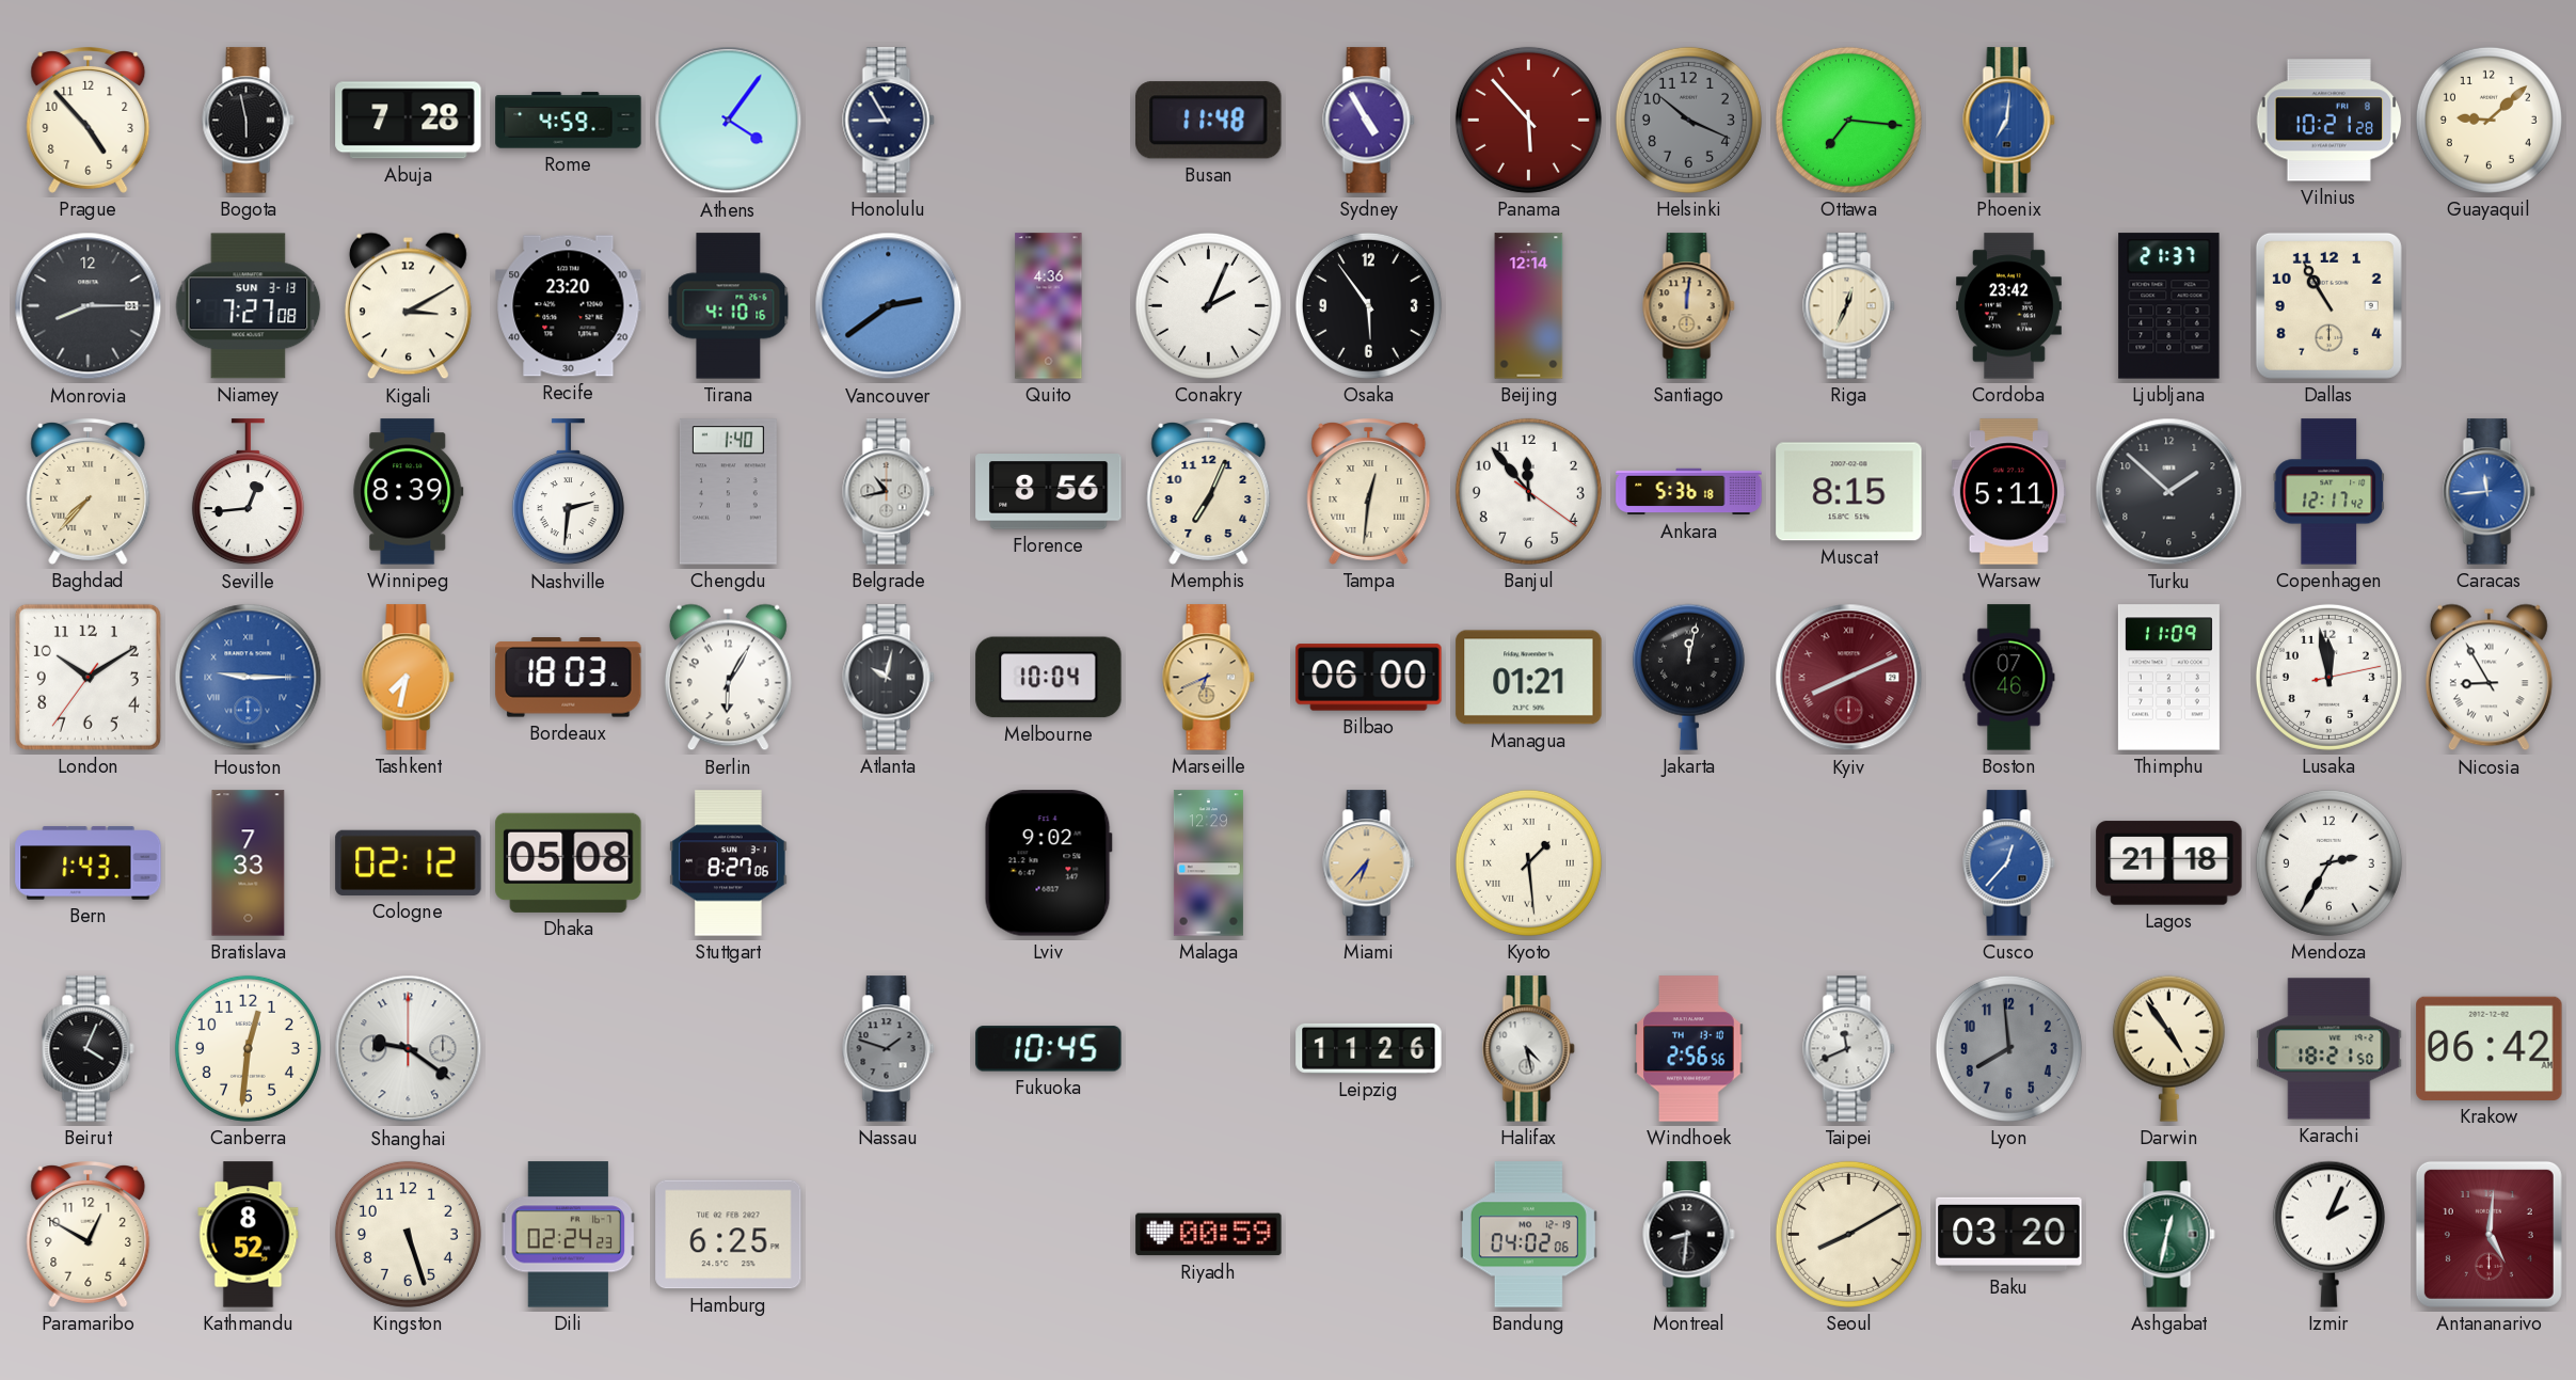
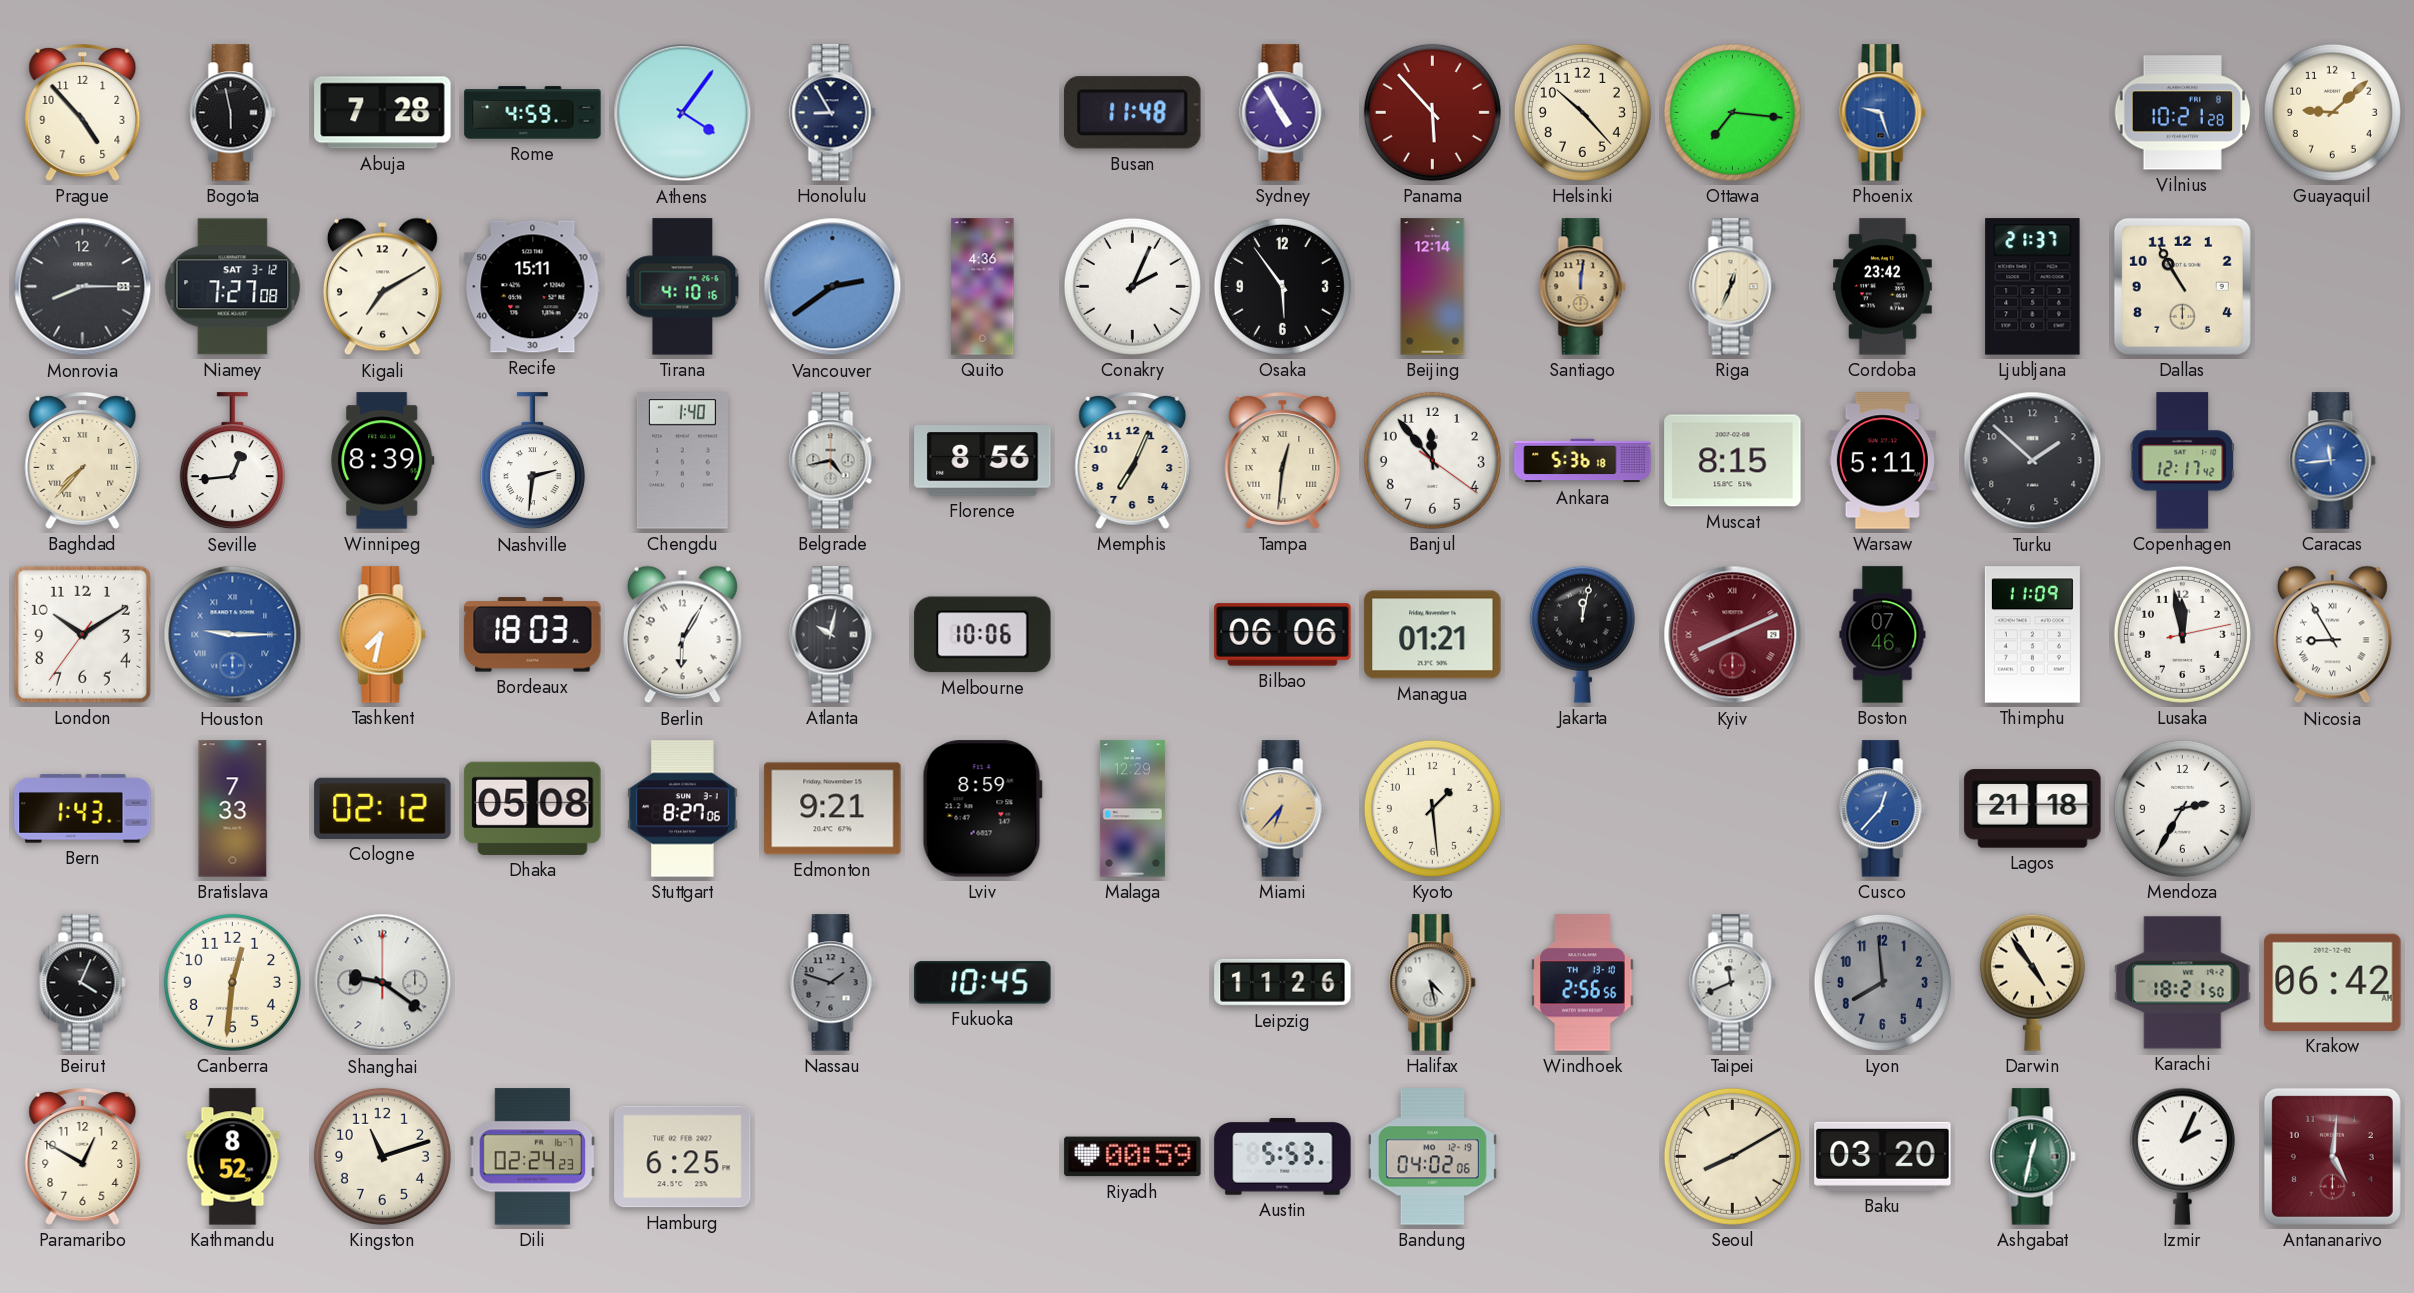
Helsinki: 10:19 -> 10:23 (1582, 112)
Helsinki dial: grey -> cream (1582, 112)
Phoenix: 7:01 -> 9:27 (1883, 113)
Niamey date: SUN 3-13 -> SAT 3-12 (233, 287)
Kigali: 3:10 -> 7:10 (382, 287)
Recife: 23:20 -> 15:11 (533, 287)
Belgrade: 10:43 -> 4:43 (833, 461)
Melbourne: 10:04 -> 10:06 (983, 635)
Marseille: 6:41 -> none (1209, 678)
Bilbao: 06:00 -> 06:06 (1283, 635)
Edmonton: none -> 9:21 (833, 809)
Lviv: 9:02 -> 8:59 (982, 809)
Kyoto numerals: Roman -> Arabic (1432, 808)
Kingston: 5:27 -> 11:12 (382, 1156)
Austin: none -> 5:53 (1283, 1157)
Montreal: 8:31 -> none (1689, 1235)
